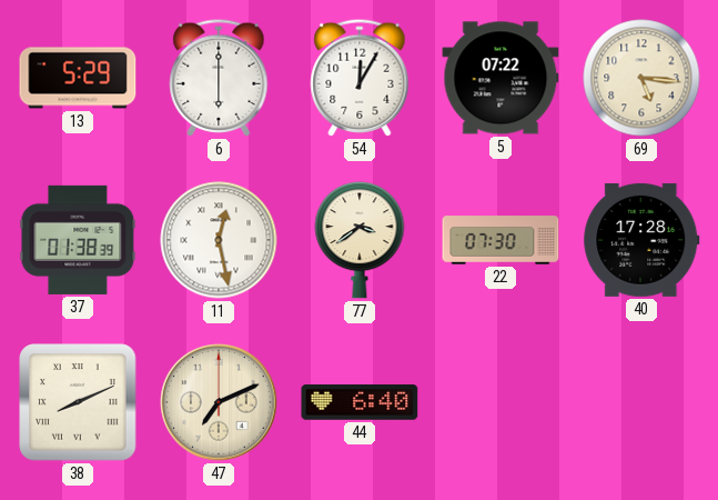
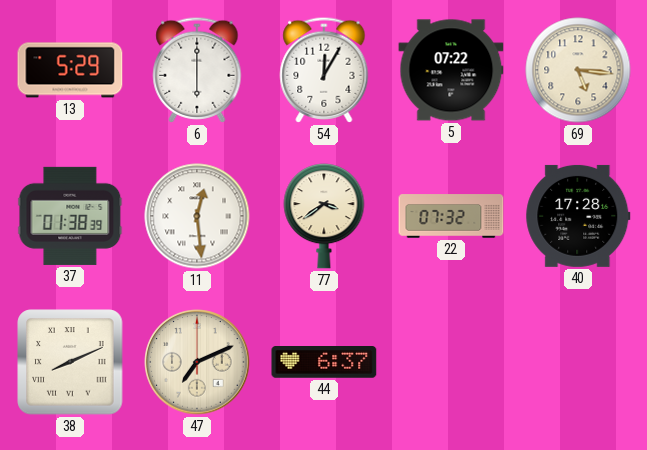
11: 12:28 -> 12:29 (197, 216)
22: 07:30 -> 07:32 (451, 216)
44: 6:40 -> 6:37 (324, 363)
